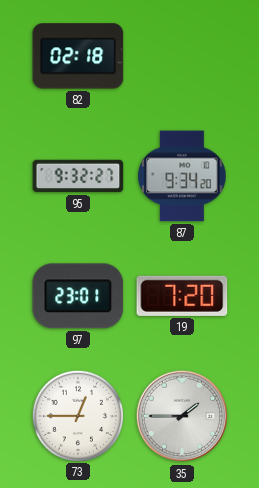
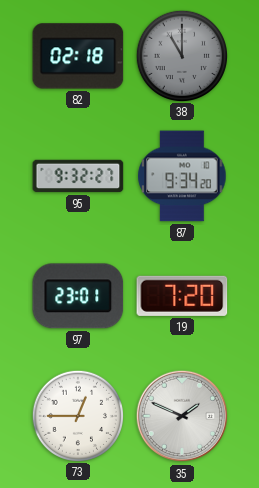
38: none -> 11:00 (181, 55)
35: 1:45 -> 1:49 (182, 416)
